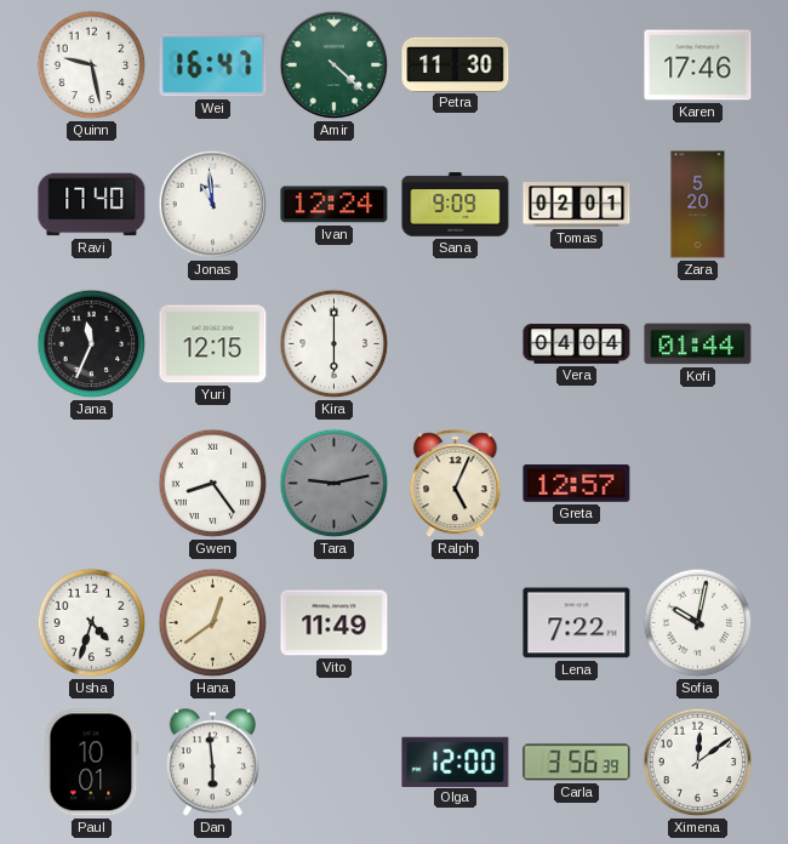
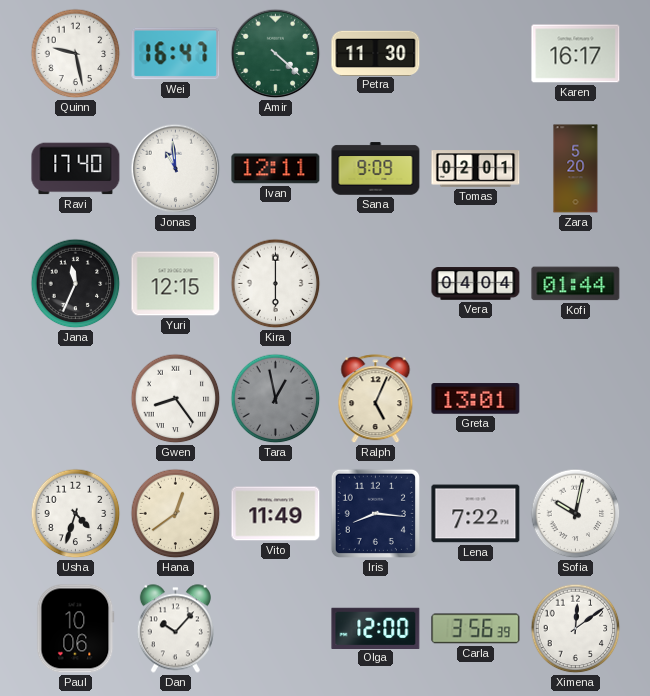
Karen: 17:46 -> 16:17 (576, 54)
Ivan: 12:24 -> 12:11 (276, 169)
Tara: 9:13 -> 12:58 (276, 399)
Greta: 12:57 -> 13:01 (476, 399)
Iris: none -> 8:16 (375, 513)
Paul: 10:01 -> 10:06 (76, 629)
Dan: 5:59 -> 10:07 (175, 629)
